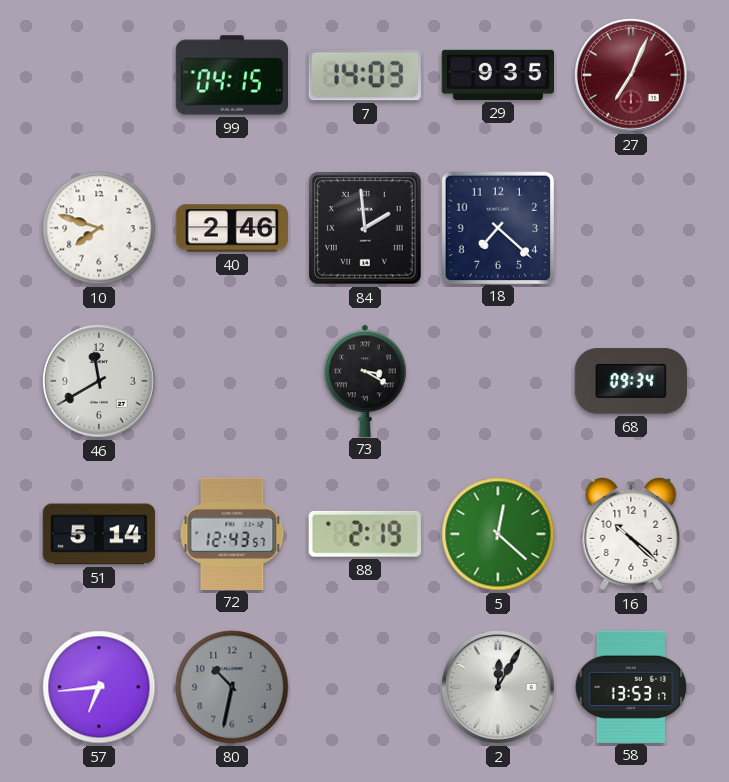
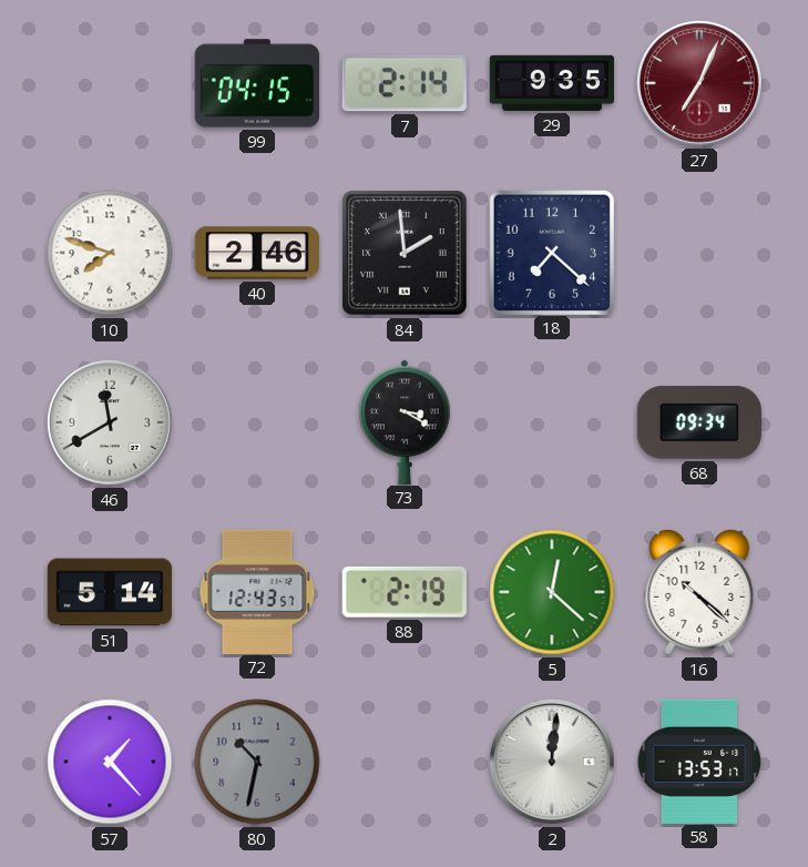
7: 14:03 -> 2:14 (405, 83)
57: 6:44 -> 1:23 (110, 762)
2: 12:05 -> 12:01 (553, 763)
